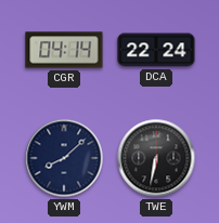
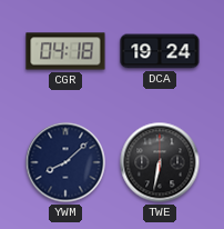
CGR: 04:14 -> 04:18 (65, 51)
DCA: 22:24 -> 19:24 (160, 51)
